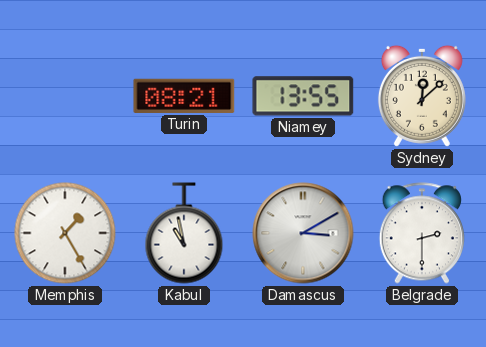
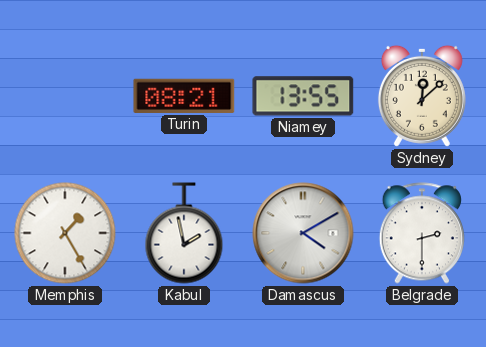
Kabul: 10:58 -> 1:58 (184, 233)
Damascus: 3:10 -> 4:10 (303, 233)
